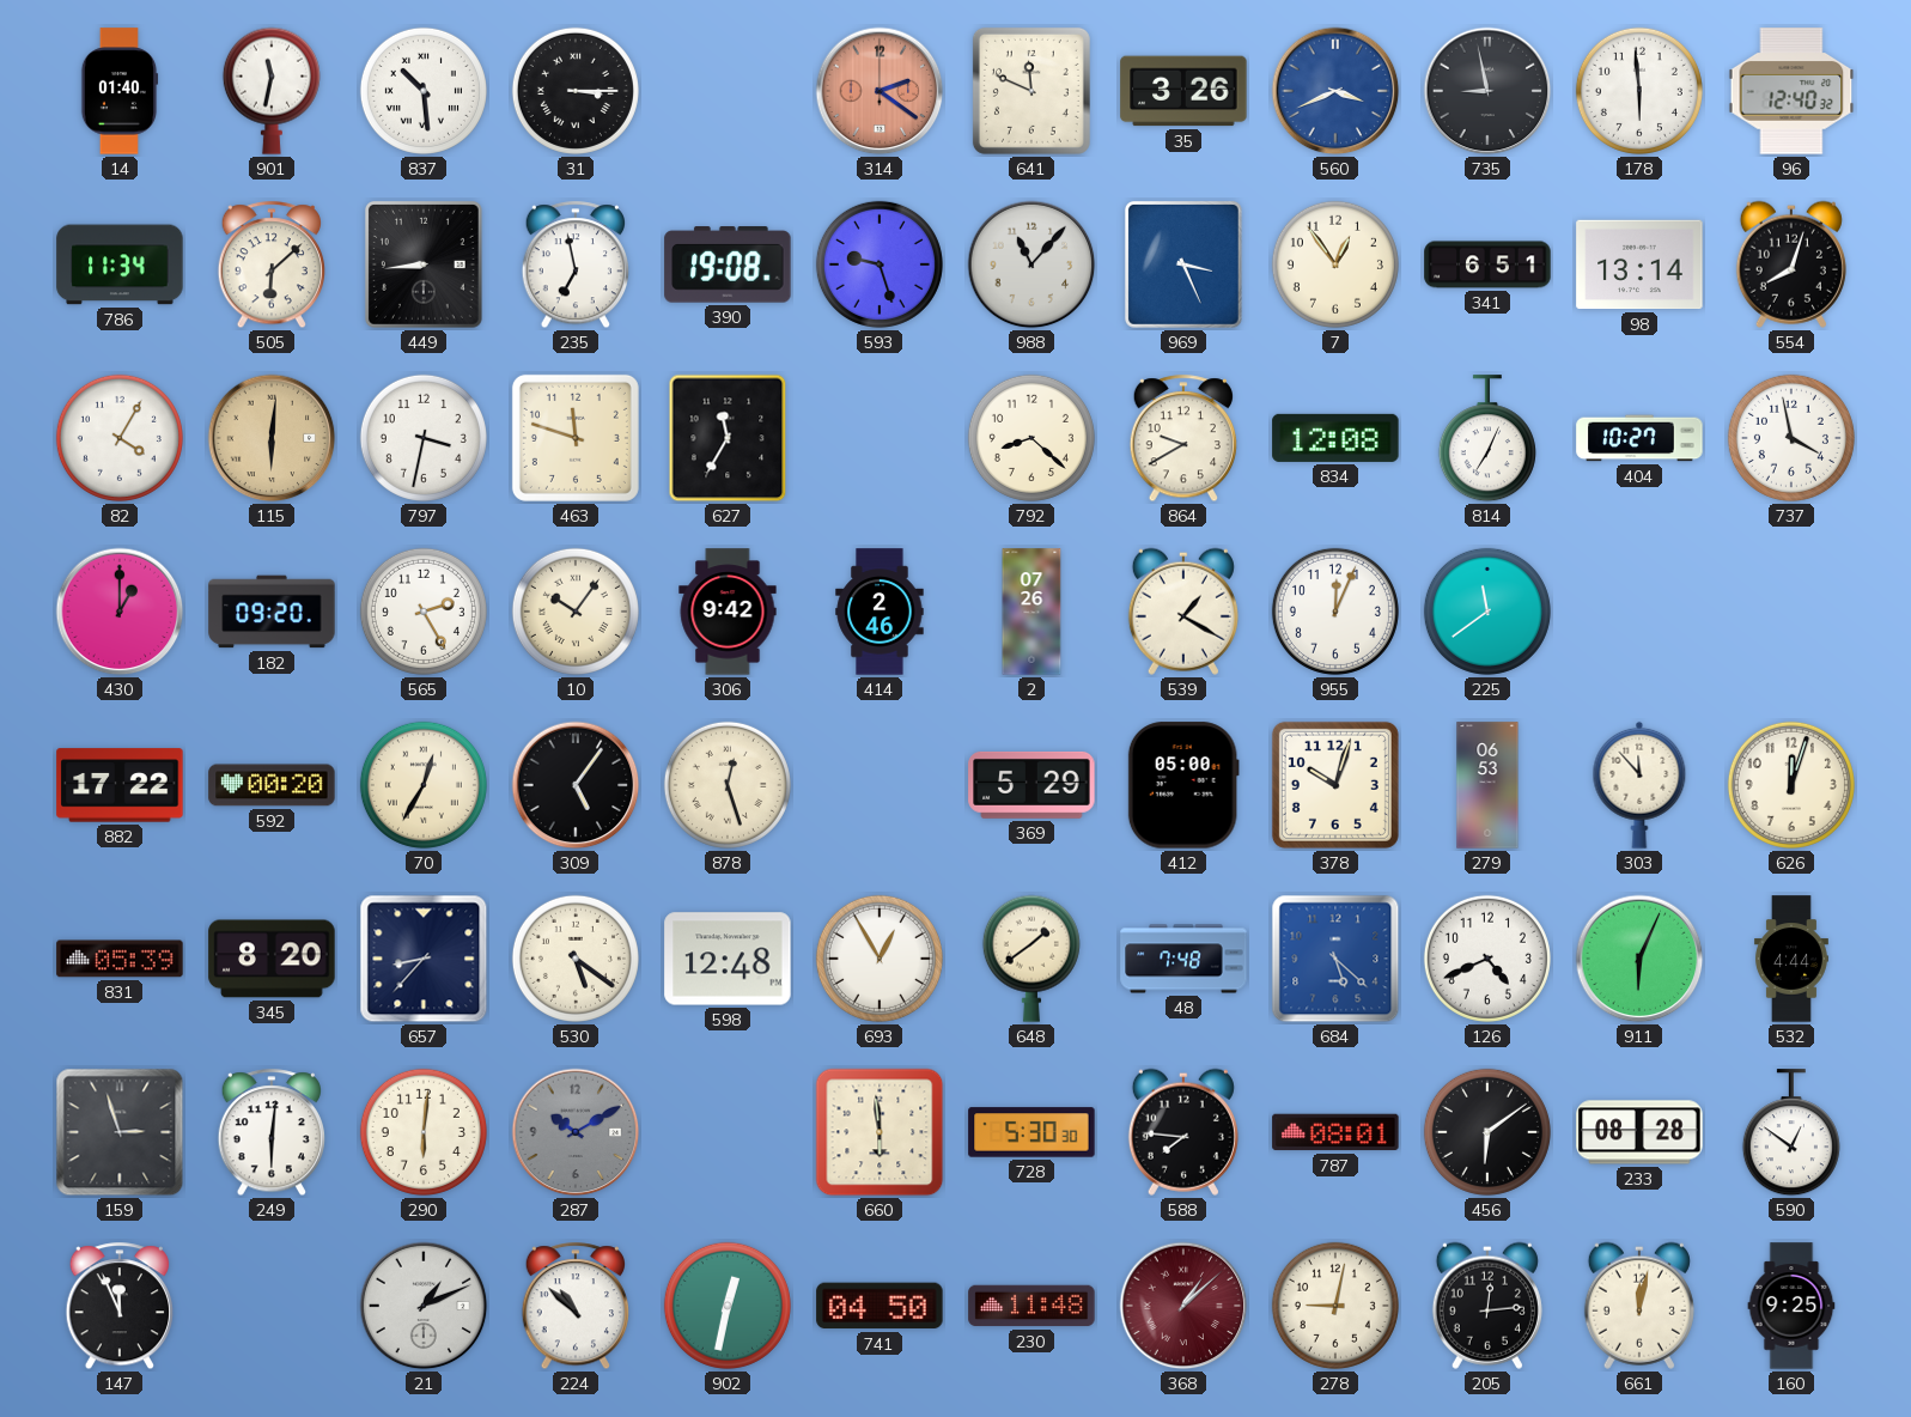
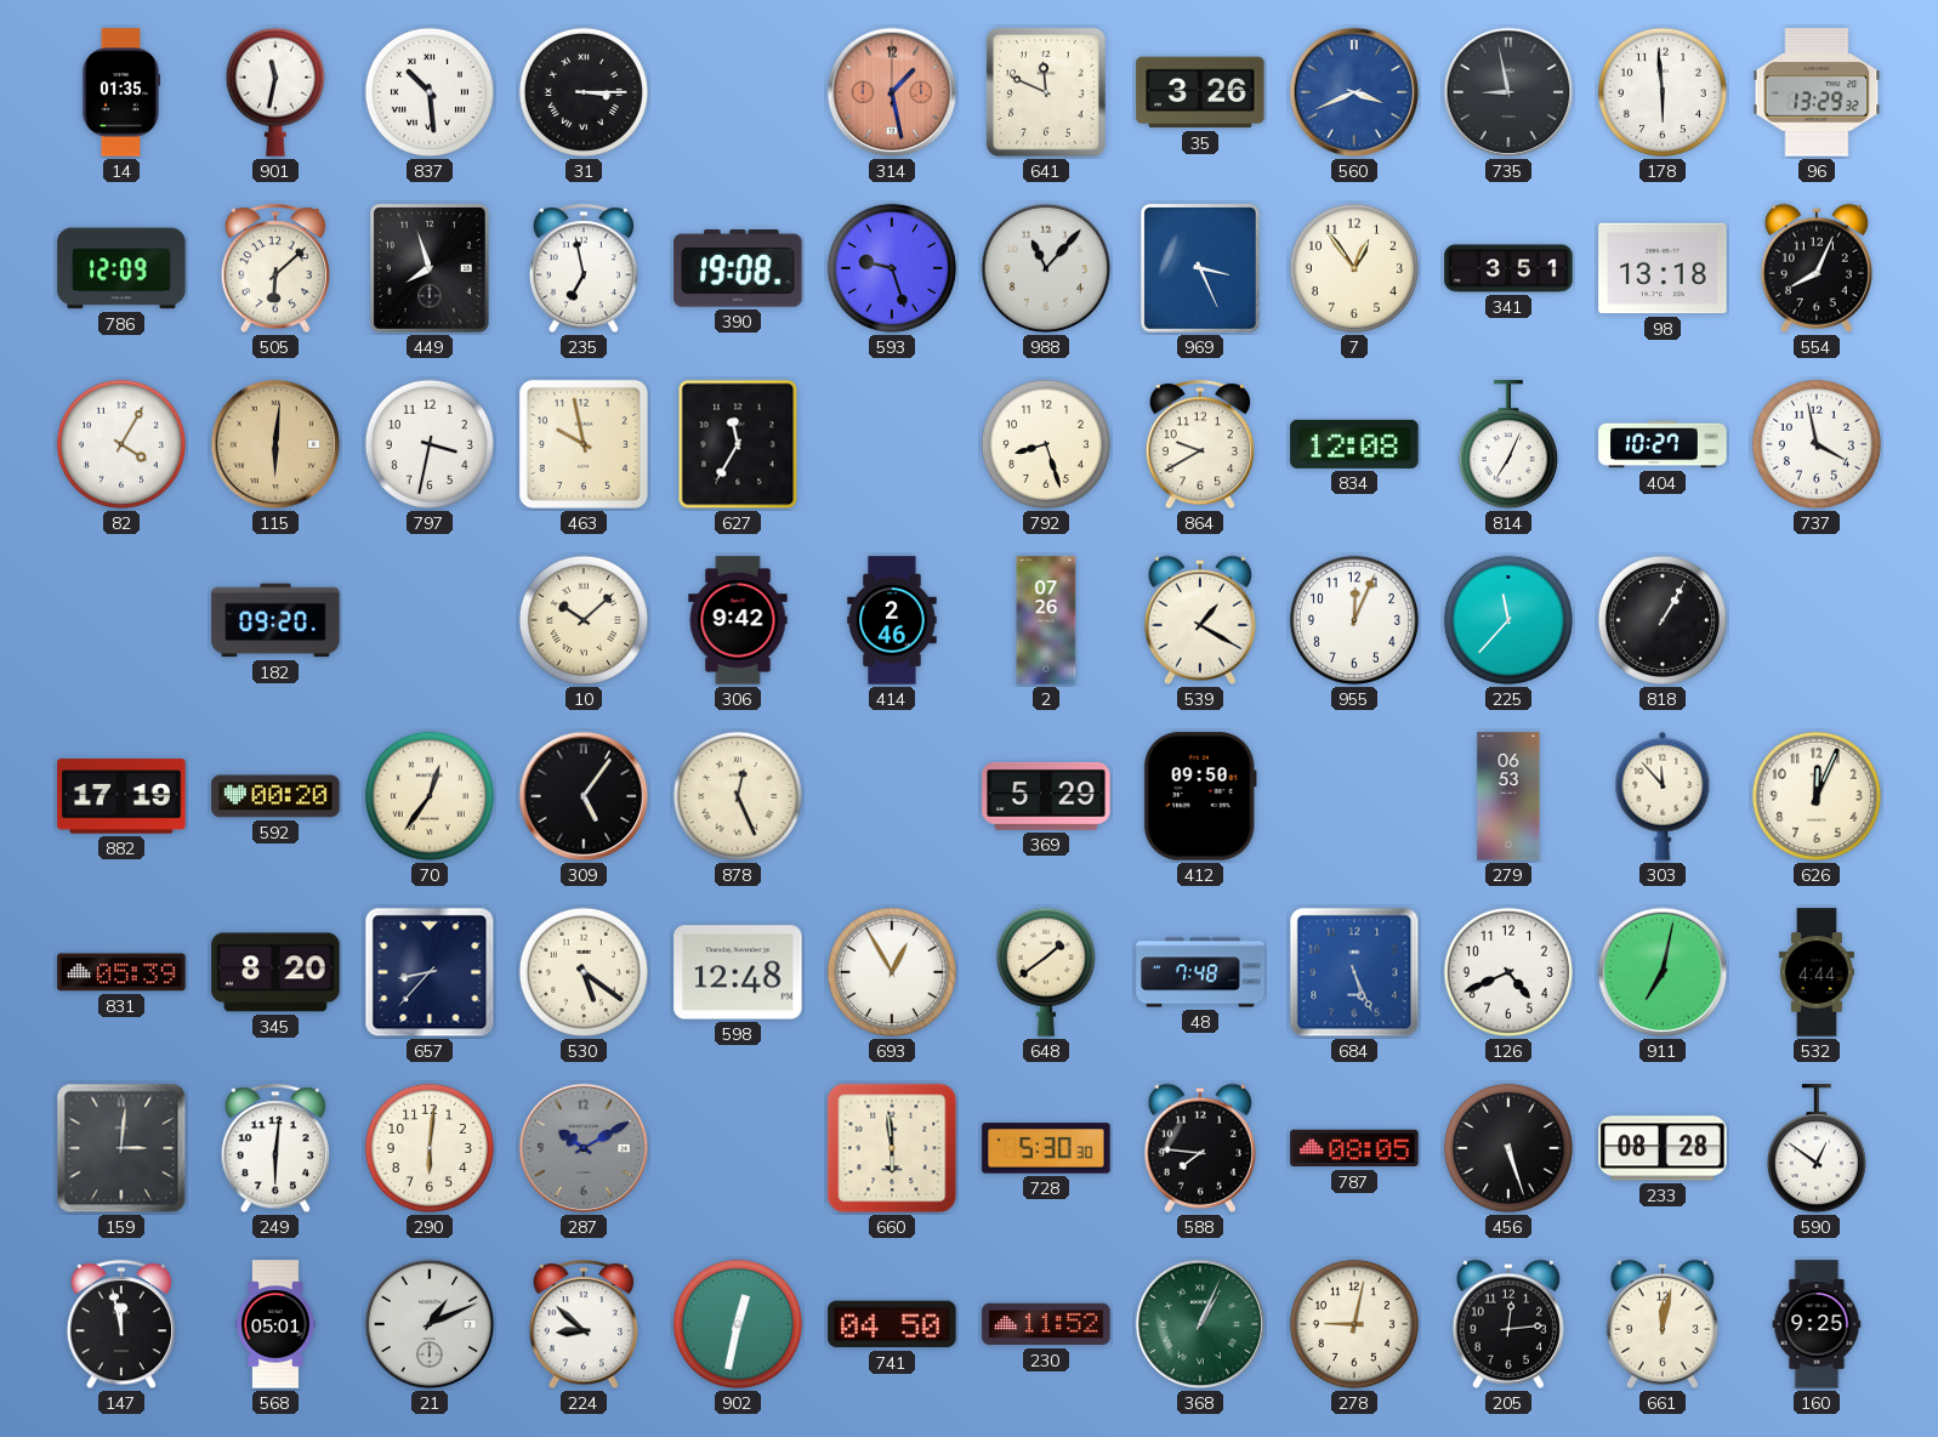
14: 01:40 -> 01:35 (121, 92)
314: 2:21 -> 1:28 (892, 92)
96: 12:40 -> 13:29 (1817, 92)
786: 11:34 -> 12:09 (121, 268)
449: 8:44 -> 7:57 (430, 268)
341: 6:51 -> 3:51 (1508, 268)
98: 13:14 -> 13:18 (1663, 268)
554: 8:03 -> 8:04 (1817, 268)
463: 11:48 -> 9:58 (584, 444)
792: 8:22 -> 8:27 (1046, 444)
430: 1:00 -> none (120, 612)
565: 2:25 -> none (424, 612)
10: 10:06 -> 10:08 (584, 620)
225: 11:39 -> 11:37 (1508, 620)
818: none -> 1:05 (1663, 620)
882: 17:22 -> 17:19 (121, 796)
70: 12:35 -> 12:36 (430, 796)
878: 12:27 -> 12:26 (738, 796)
412: 05:00 -> 09:50 (1200, 796)
378: 10:03 -> none (1335, 785)
626: 12:03 -> 12:04 (1817, 796)
684: 5:22 -> 5:26 (1354, 972)
911: 6:04 -> 7:02 (1663, 972)
159: 2:57 -> 3:01 (121, 1148)
787: 08:01 -> 08:05 (1354, 1148)
456: 6:09 -> 5:27 (1508, 1148)
147: 11:56 -> 11:58 (120, 1325)
568: none -> 05:01 (277, 1324)
224: 10:52 -> 8:52 (582, 1325)
230: 11:48 -> 11:52 (1046, 1324)
368: 1:08 -> 1:04 (1200, 1324)
368 dial: burgundy -> green (1200, 1324)
